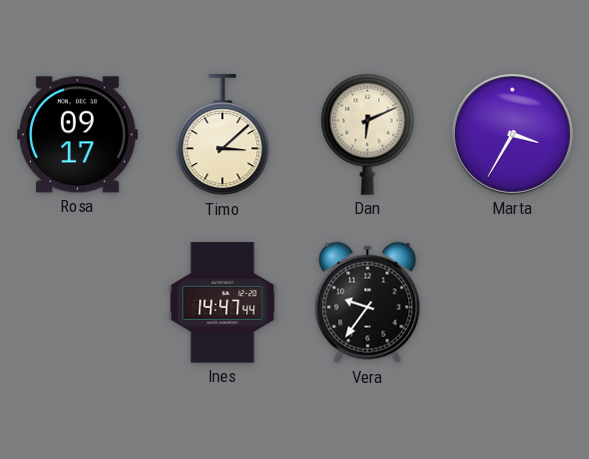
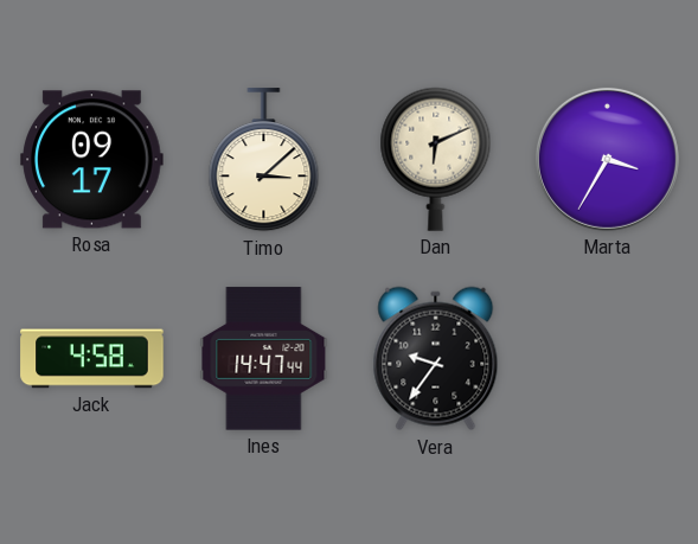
Jack: none -> 4:58 (92, 359)
